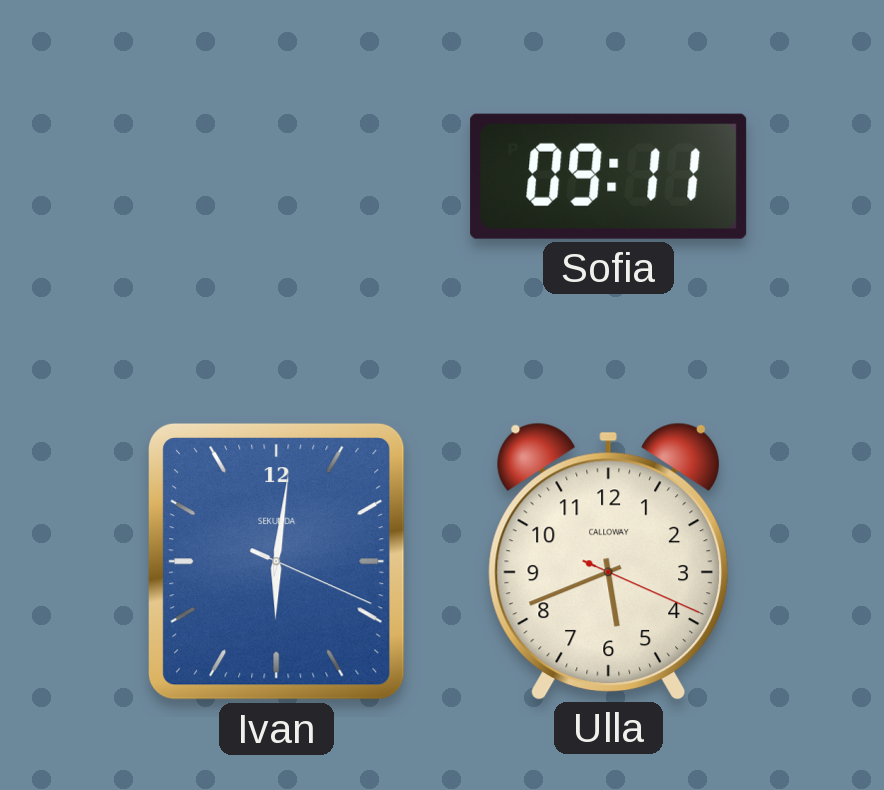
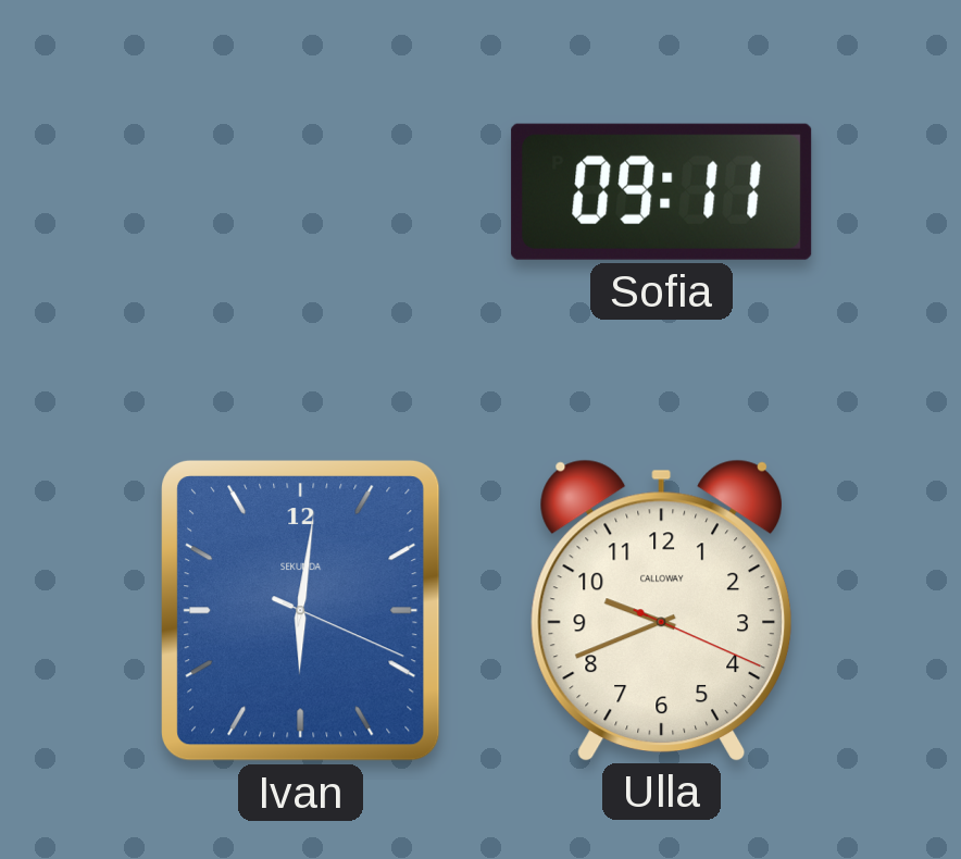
Ulla: 5:41 -> 9:41 (661, 610)
